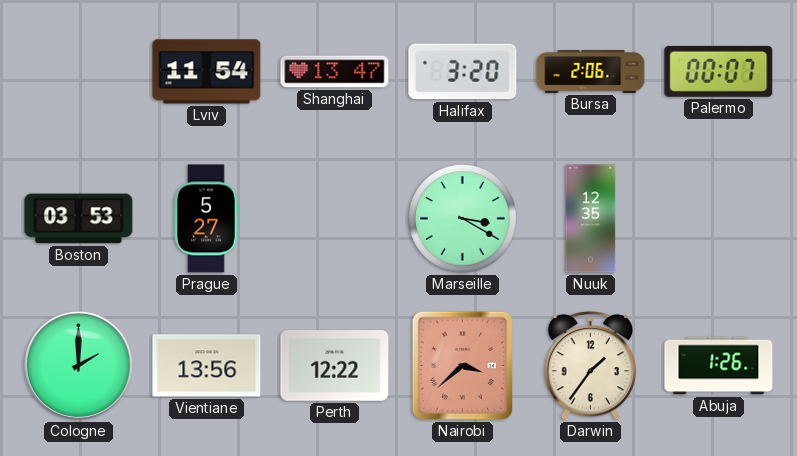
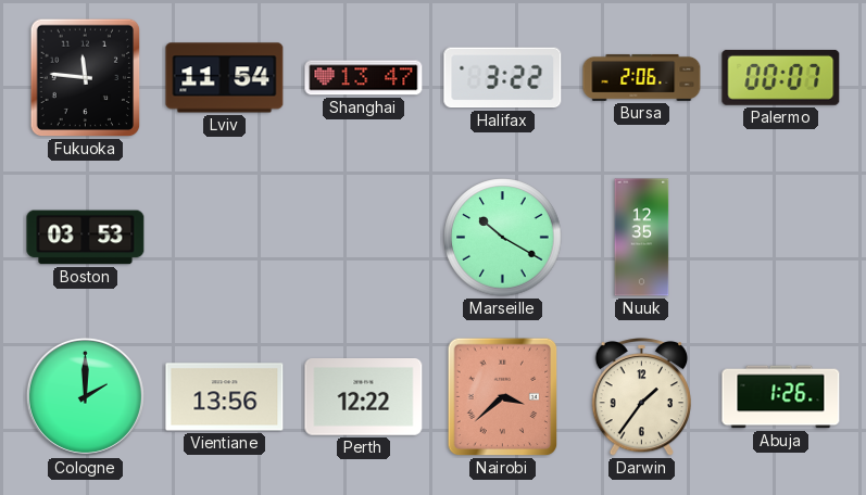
Fukuoka: none -> 11:46 (86, 78)
Halifax: 3:20 -> 3:22 (503, 78)
Prague: 5:27 -> none (206, 219)
Marseille: 3:20 -> 10:20 (503, 238)
